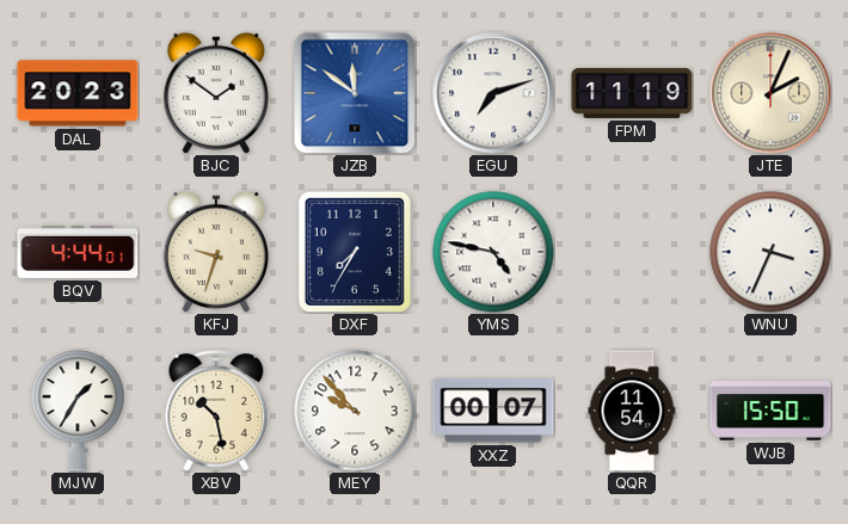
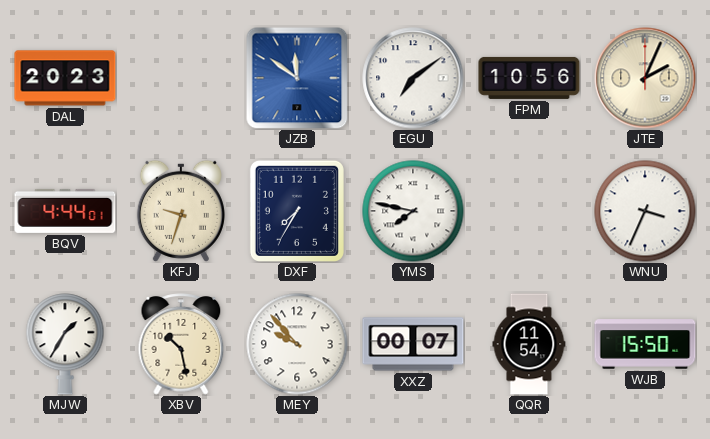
BJC: 1:51 -> none (216, 93)
EGU: 7:12 -> 7:09 (413, 78)
FPM: 11:19 -> 10:56 (529, 78)
YMS: 4:47 -> 7:47 (413, 211)
